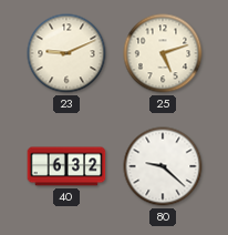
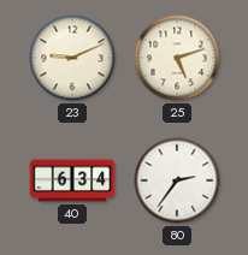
40: 6:32 -> 6:34 (72, 180)
80: 9:22 -> 2:36 (177, 180)
